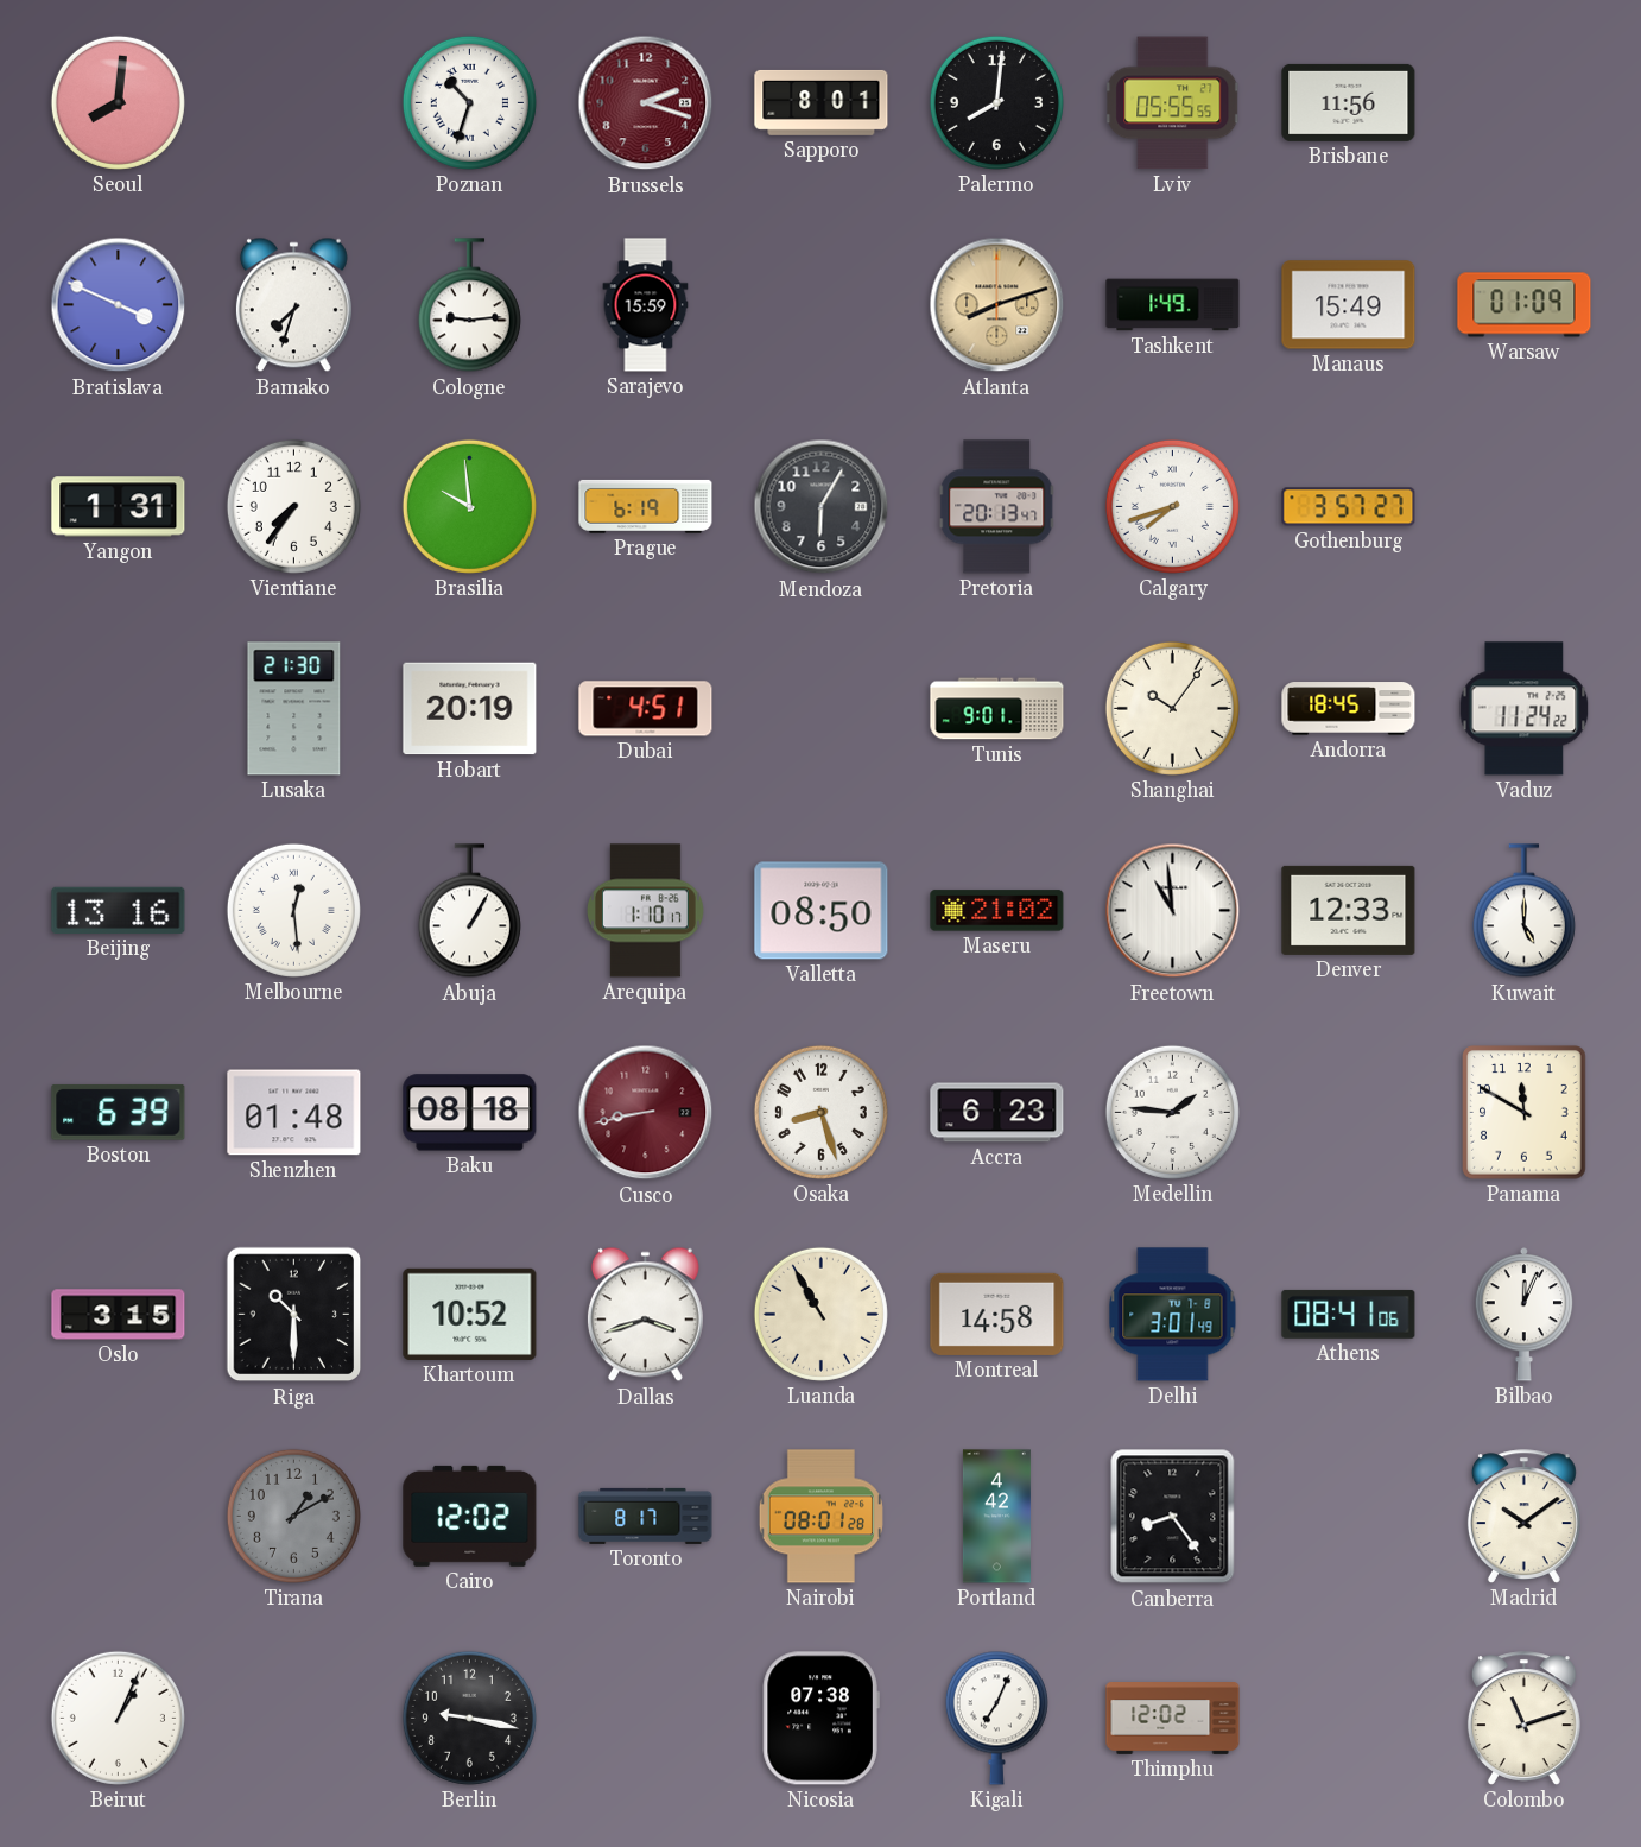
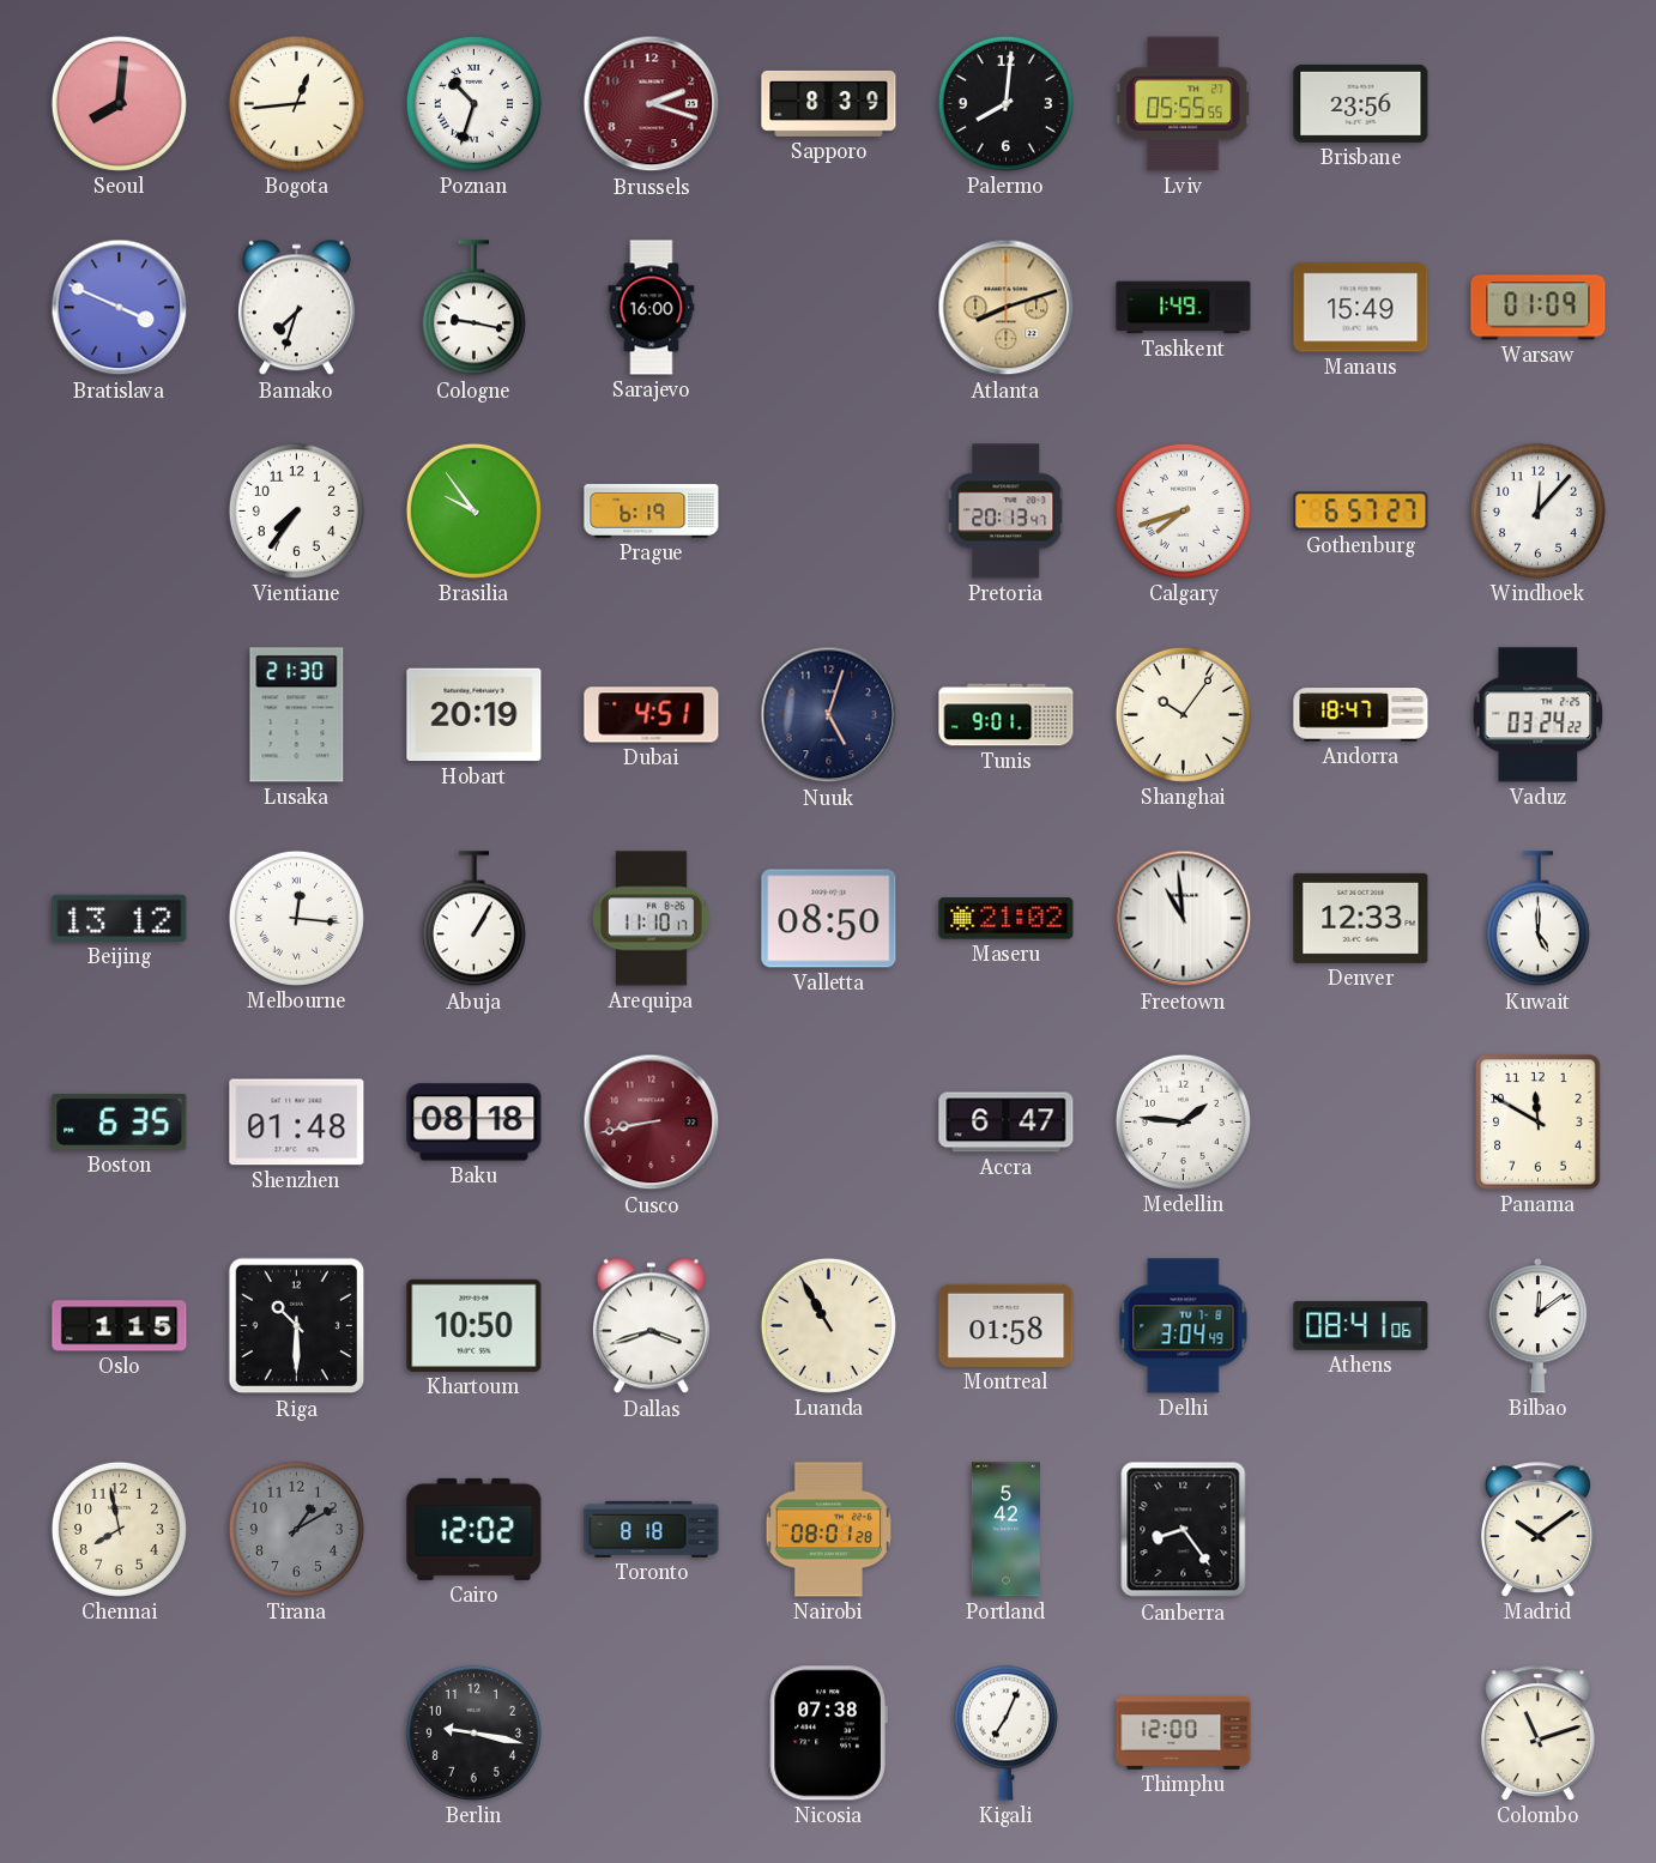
Bogota: none -> 12:44 (296, 103)
Sapporo: 8:01 -> 8:39 (829, 103)
Brisbane: 11:56 -> 23:56 (1361, 103)
Cologne: 9:14 -> 9:17 (473, 308)
Sarajevo: 15:59 -> 16:00 (652, 308)
Yangon: 1:31 -> none (119, 507)
Brasilia: 9:59 -> 9:54 (473, 510)
Mendoza: 6:05 -> none (822, 507)
Gothenburg: 3:57 -> 6:57 (1361, 512)
Windhoek: none -> 12:07 (1537, 510)
Nuuk: none -> 5:03 (829, 715)
Andorra: 18:45 -> 18:47 (1361, 715)
Vaduz: 11:24 -> 03:24 (1539, 715)
Beijing: 13:16 -> 13:12 (120, 918)
Melbourne: 12:29 -> 12:16 (296, 918)
Arequipa: 1:10 -> 11:10 (652, 919)
Boston: 6:39 -> 6:35 (120, 1121)
Osaka: 8:27 -> none (820, 1112)
Accra: 6:23 -> 6:47 (1007, 1123)
Oslo: 3:15 -> 1:15 (120, 1326)
Khartoum: 10:52 -> 10:50 (475, 1325)
Montreal: 14:58 -> 01:58 (1007, 1325)
Delhi: 3:01 -> 3:04 (1184, 1326)
Bilbao: 12:04 -> 12:09 (1539, 1326)
Chennai: none -> 7:58 (119, 1529)
Toronto: 8:17 -> 8:18 (652, 1529)
Portland: 4:42 -> 5:42 (1005, 1530)
Beirut: 1:04 -> none (118, 1718)
Thimphu: 12:02 -> 12:00 (1184, 1734)
